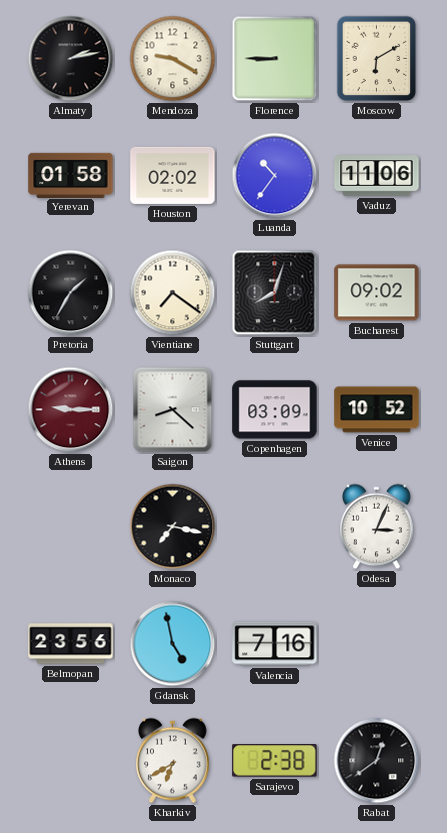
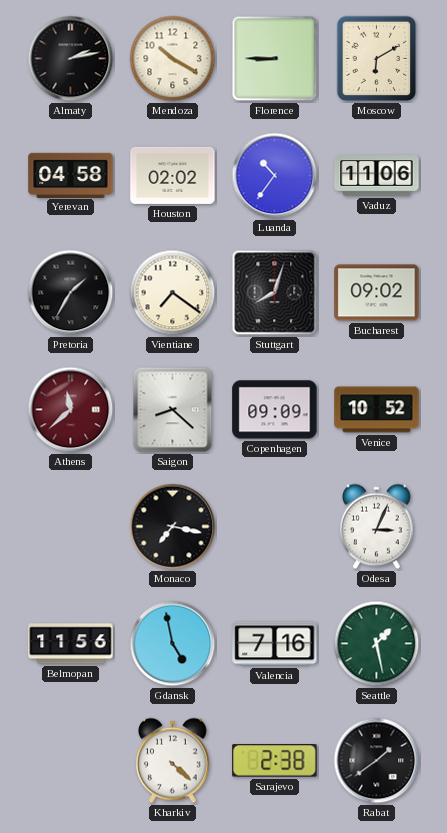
Mendoza: 9:20 -> 10:20 (173, 59)
Yerevan: 01:58 -> 04:58 (71, 175)
Athens: 9:15 -> 11:38 (71, 410)
Copenhagen: 03:09 -> 09:09 (275, 410)
Belmopan: 23:56 -> 11:56 (71, 644)
Seattle: none -> 1:28 (377, 644)
Kharkiv: 6:40 -> 4:22 (173, 761)
Rabat: 12:39 -> 1:39 (377, 761)
